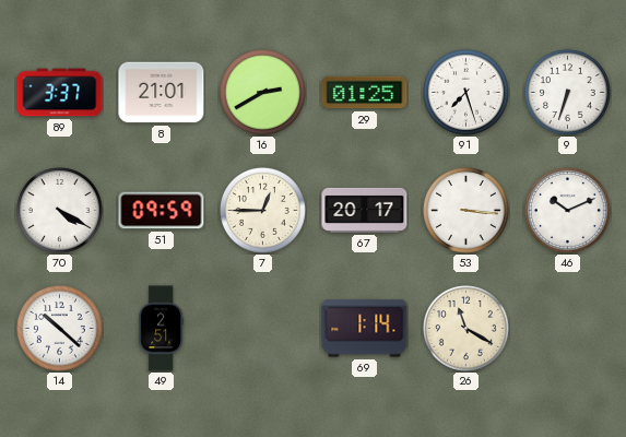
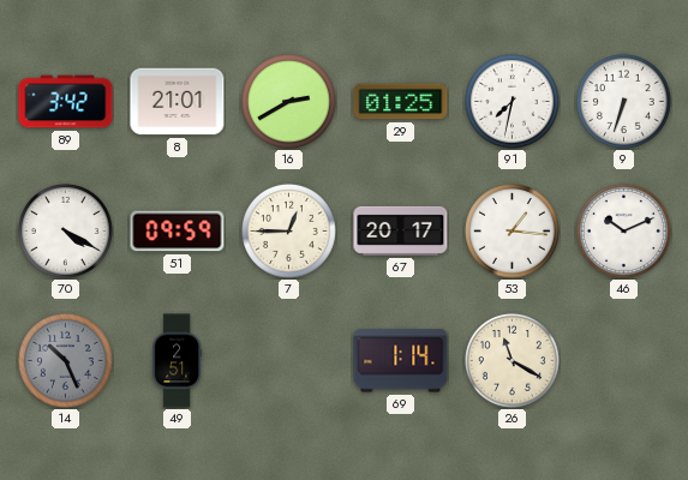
89: 3:37 -> 3:42 (66, 102)
91: 7:27 -> 7:32 (513, 102)
53: 3:16 -> 1:16 (513, 232)
14: 10:22 -> 10:26 (66, 361)
14 dial: white -> grey (66, 361)
